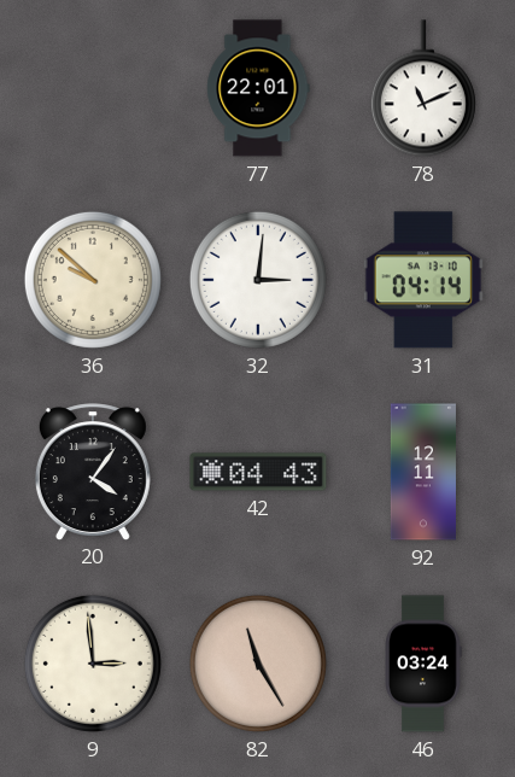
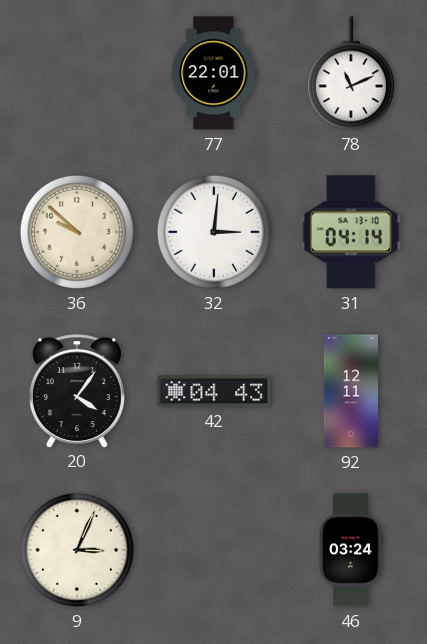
9: 2:59 -> 3:04 (77, 550)
82: 11:25 -> none (258, 664)
